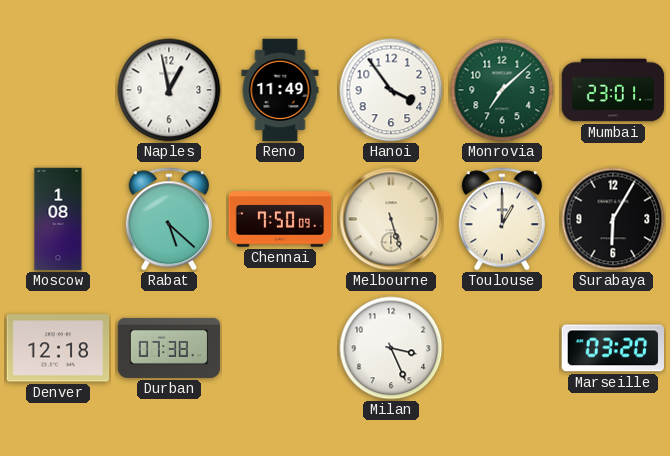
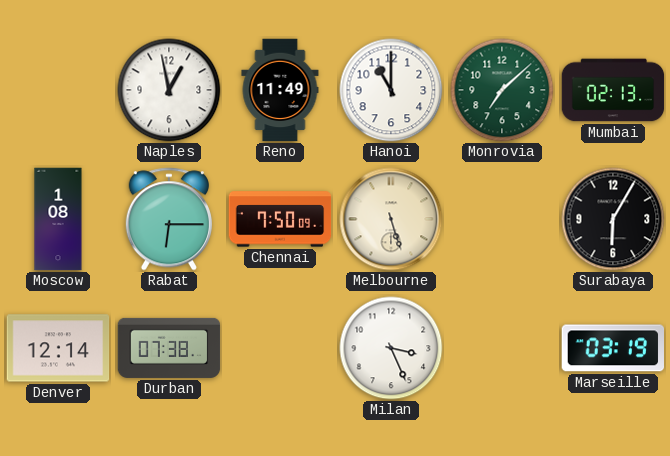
Hanoi: 3:54 -> 11:00 (391, 90)
Mumbai: 23:01 -> 02:13 (613, 90)
Rabat: 5:22 -> 6:15 (169, 219)
Toulouse: 1:00 -> none (502, 219)
Denver: 12:18 -> 12:14 (58, 348)
Marseille: 03:20 -> 03:19 (612, 348)
